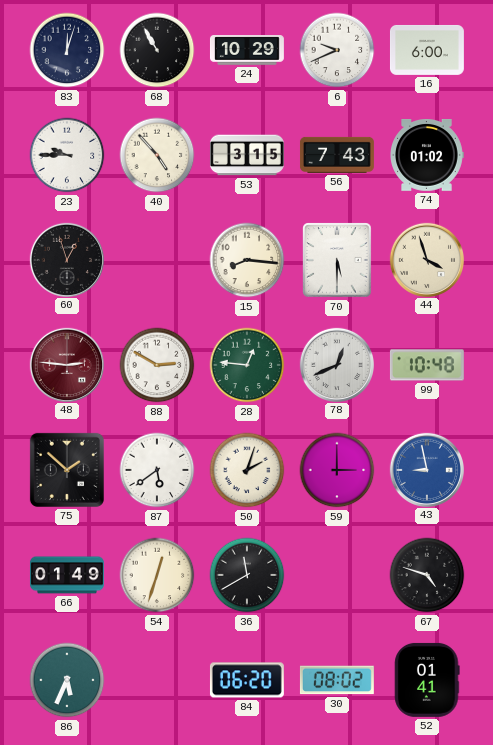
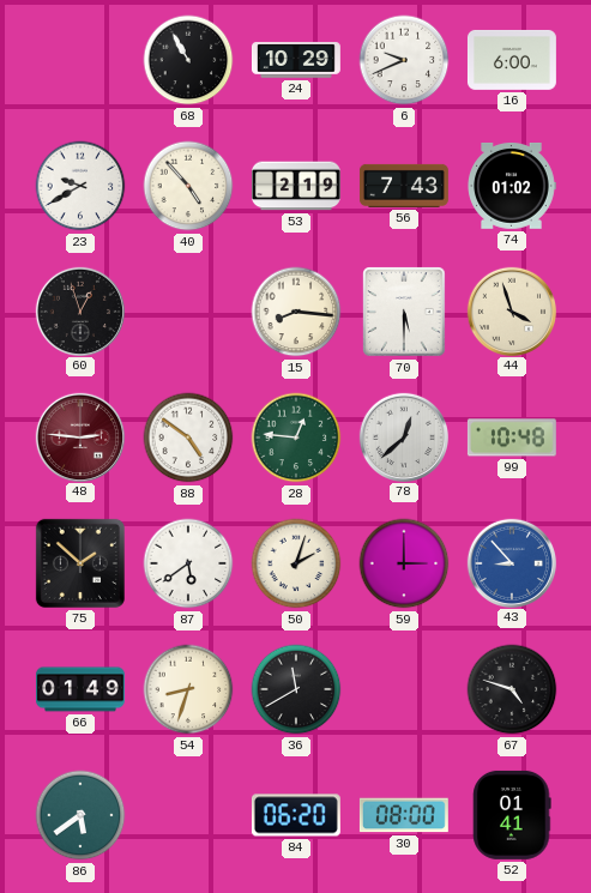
83: 12:03 -> none (67, 50)
23: 9:45 -> 9:40 (80, 186)
53: 3:15 -> 2:19 (296, 186)
88: 2:50 -> 4:51 (188, 438)
78: 12:41 -> 12:38 (403, 436)
43: 8:58 -> 8:53 (511, 562)
54: 12:33 -> 8:33 (188, 689)
86: 5:34 -> 5:39 (80, 815)
30: 08:02 -> 08:00 (404, 815)
